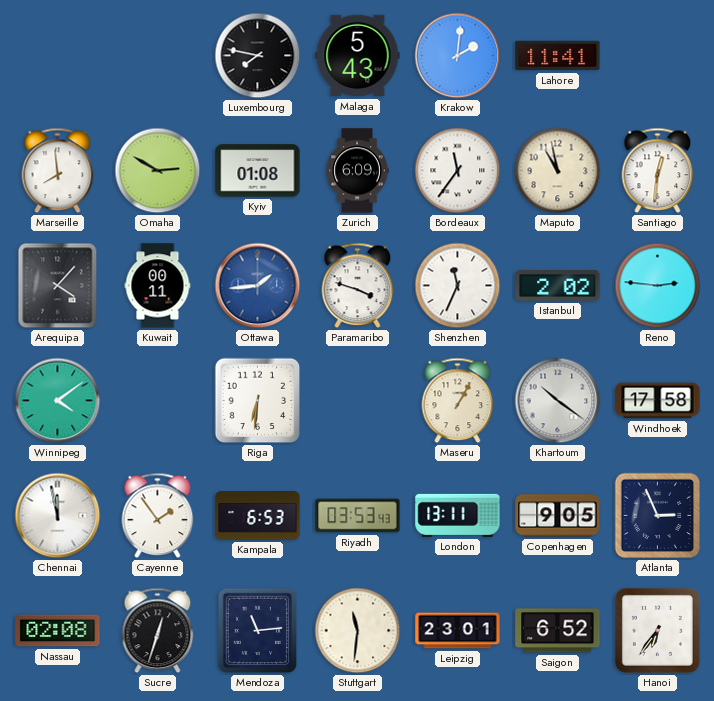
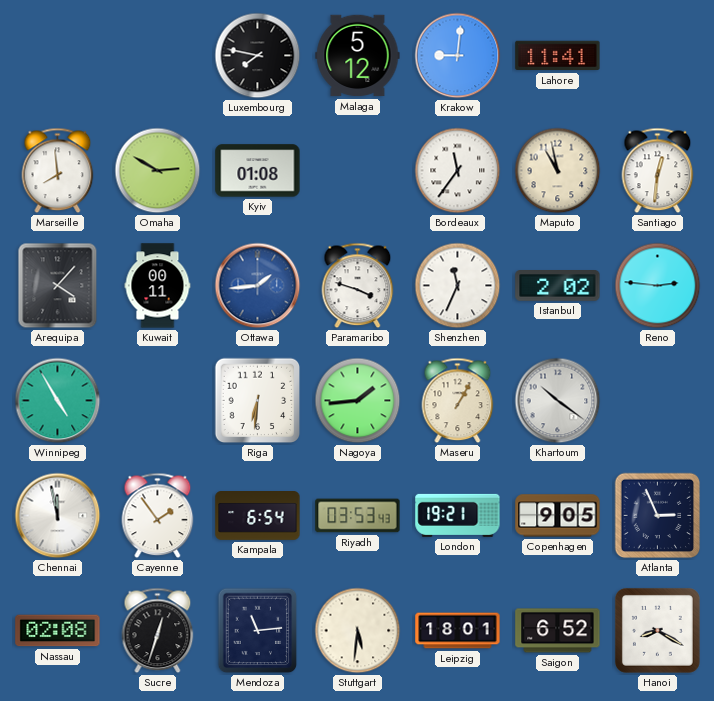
Malaga: 5:43 -> 5:12 (358, 56)
Krakow: 2:01 -> 9:01 (458, 56)
Zurich: 6:09 -> none (357, 171)
Winnipeg: 4:09 -> 4:55 (58, 401)
Nagoya: none -> 1:44 (358, 401)
Windhoek: 17:58 -> none (658, 401)
Kampala: 6:53 -> 6:54 (258, 516)
London: 13:11 -> 19:21 (458, 515)
Stuttgart: 11:31 -> 5:31 (358, 631)
Leipzig: 23:01 -> 18:01 (458, 631)
Hanoi: 6:36 -> 8:20 (657, 630)
